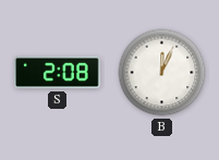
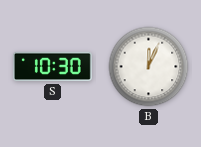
S: 2:08 -> 10:30 (52, 67)
